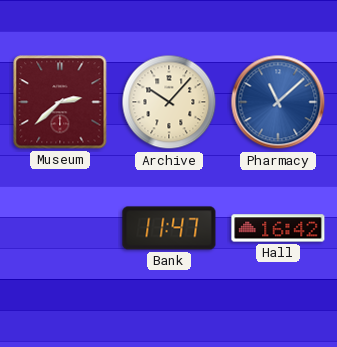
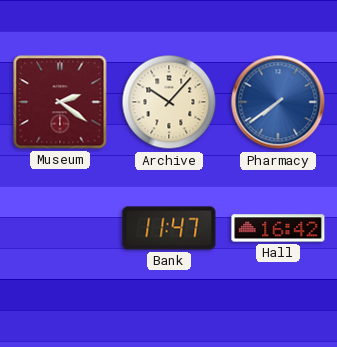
Museum: 2:38 -> 2:21 (60, 102)
Pharmacy: 11:08 -> 7:39 (278, 102)
